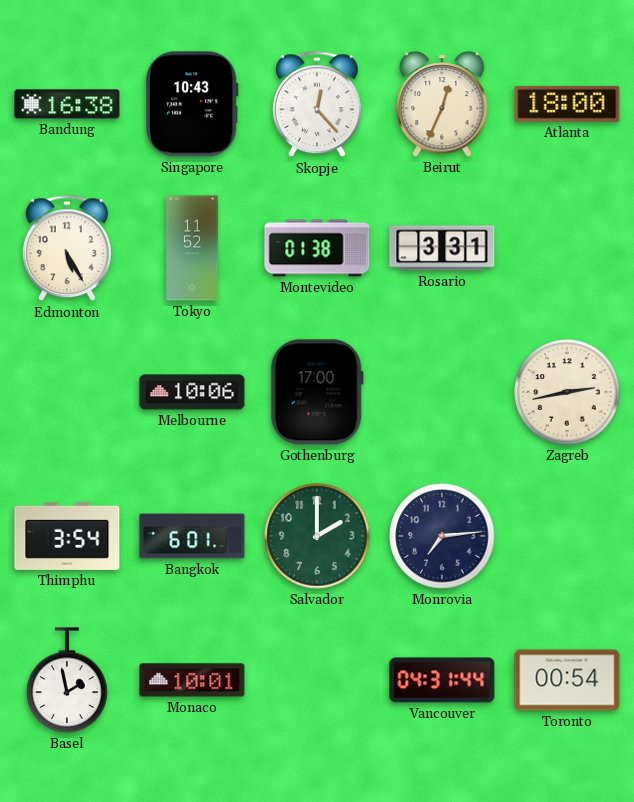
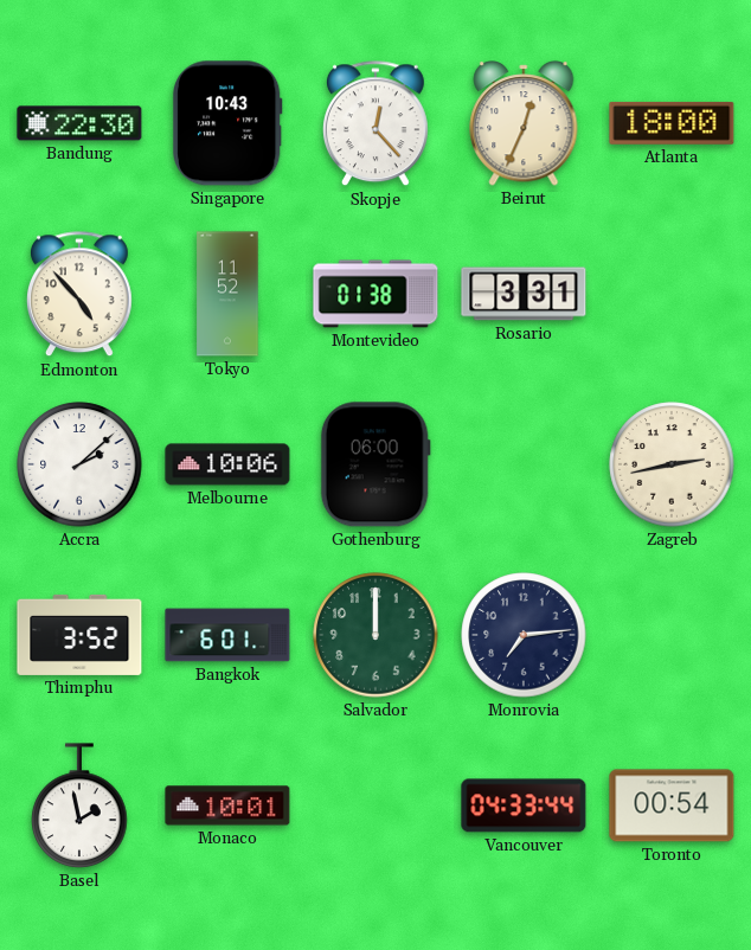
Bandung: 16:38 -> 22:30 (79, 123)
Edmonton: 5:25 -> 4:53 (79, 295)
Accra: none -> 2:08 (79, 464)
Gothenburg: 17:00 -> 06:00 (375, 464)
Thimphu: 3:54 -> 3:52 (79, 635)
Salvador: 2:00 -> 12:00 (375, 635)
Vancouver: 04:31 -> 04:33 (524, 805)
